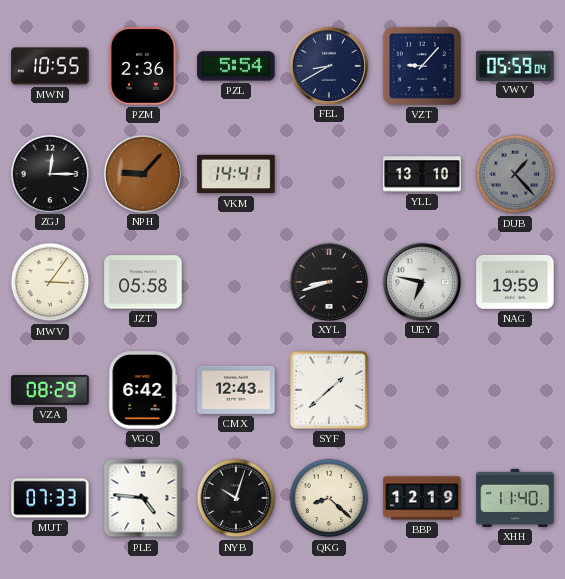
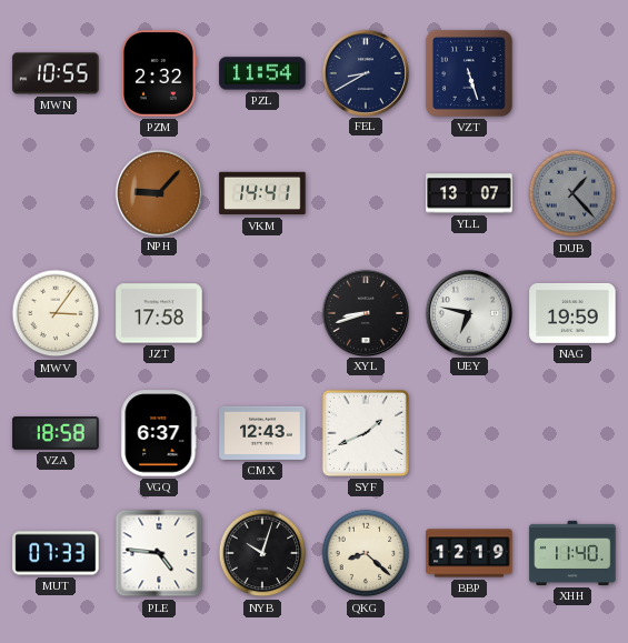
PZM: 2:36 -> 2:32 (158, 73)
PZL: 5:54 -> 11:54 (262, 73)
VZT: 9:07 -> 5:27 (469, 73)
VWV: 05:59 -> none (515, 65)
ZGJ: 12:15 -> none (49, 173)
YLL: 13:10 -> 13:07 (469, 193)
JZT: 05:58 -> 17:58 (159, 313)
VZA: 08:29 -> 18:58 (56, 433)
VGQ: 6:42 -> 6:37 (159, 433)
SYF: 1:38 -> 1:41 (366, 433)
